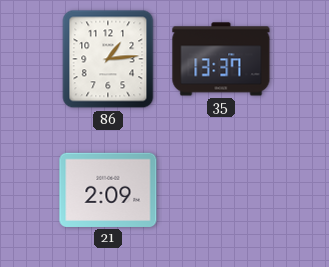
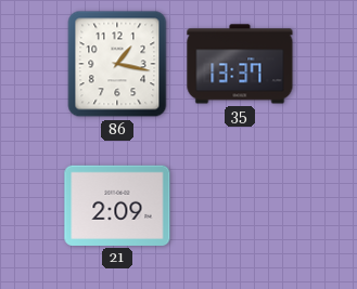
86: 1:14 -> 1:17 (117, 64)
